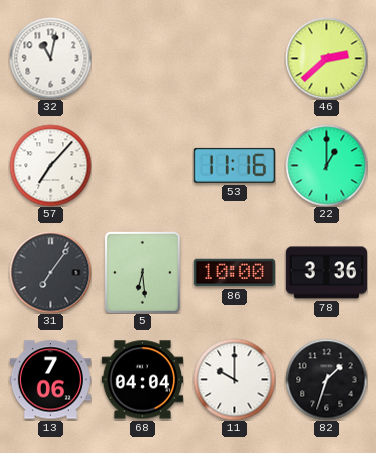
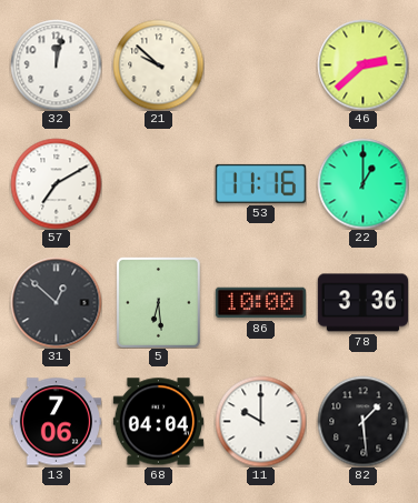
32: 11:02 -> 12:02 (56, 64)
21: none -> 9:52 (158, 64)
57: 7:07 -> 7:10 (56, 183)
31: 7:06 -> 12:52 (56, 302)
82: 1:33 -> 1:29 (362, 421)
